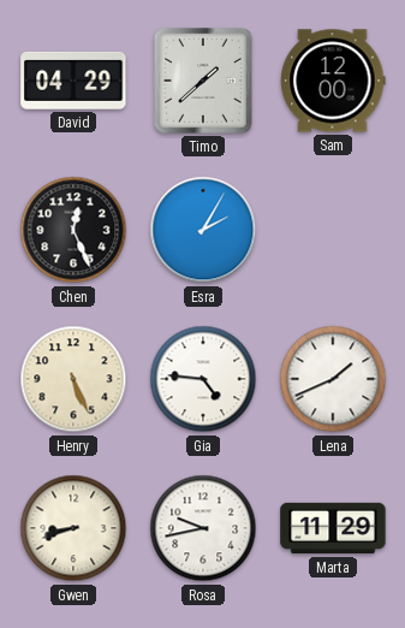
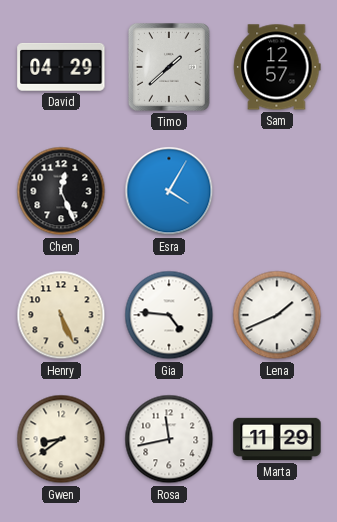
Sam: 12:00 -> 12:57 (277, 67)
Esra: 2:05 -> 4:05 (169, 191)
Gwen: 8:42 -> 8:39 (61, 439)
Rosa: 9:43 -> 11:43 (169, 439)
